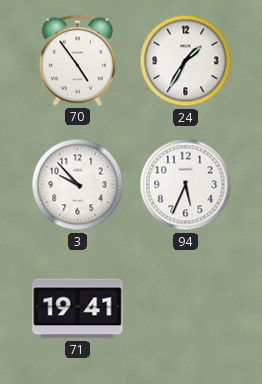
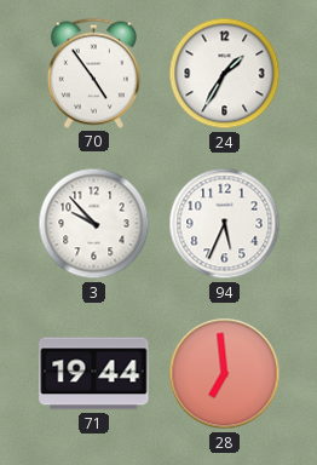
71: 19:41 -> 19:44 (94, 374)
28: none -> 6:59 (225, 374)
